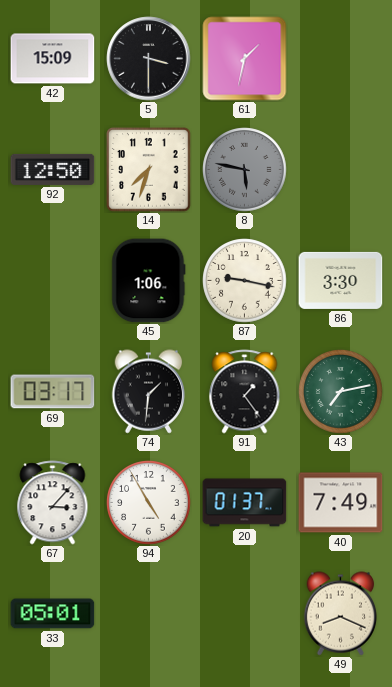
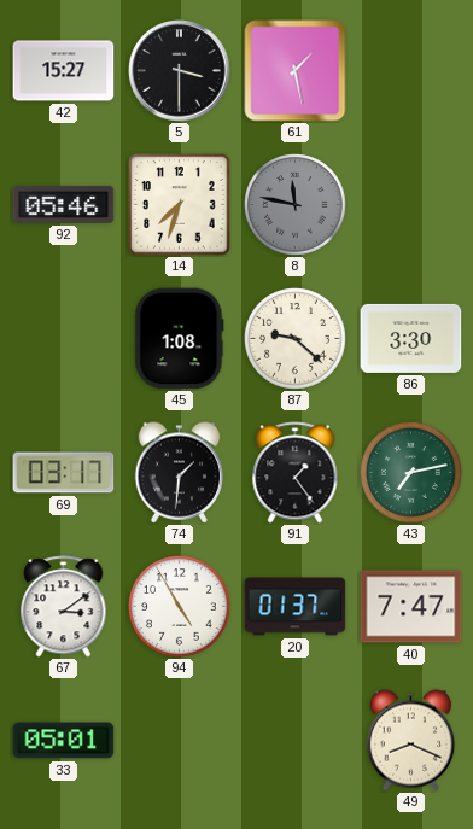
42: 15:09 -> 15:27 (64, 71)
61: 1:32 -> 1:28 (296, 71)
92: 12:50 -> 05:46 (64, 204)
8: 5:47 -> 11:47 (296, 205)
45: 1:06 -> 1:08 (180, 339)
87: 9:17 -> 9:22 (296, 339)
67: 3:07 -> 3:09 (64, 607)
40: 7:49 -> 7:47 (411, 607)
